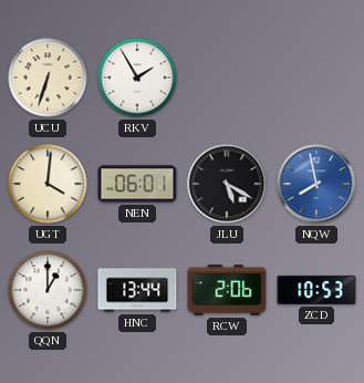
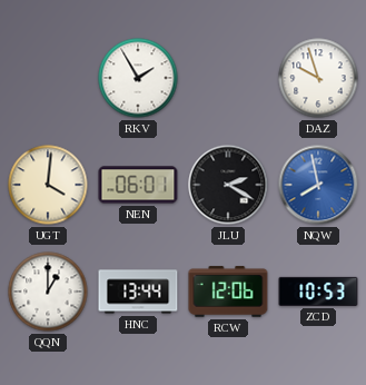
UCU: 6:33 -> none (48, 77)
DAZ: none -> 9:57 (318, 78)
JLU: 5:20 -> 2:20 (228, 185)
RCW: 2:06 -> 12:06 (228, 292)
